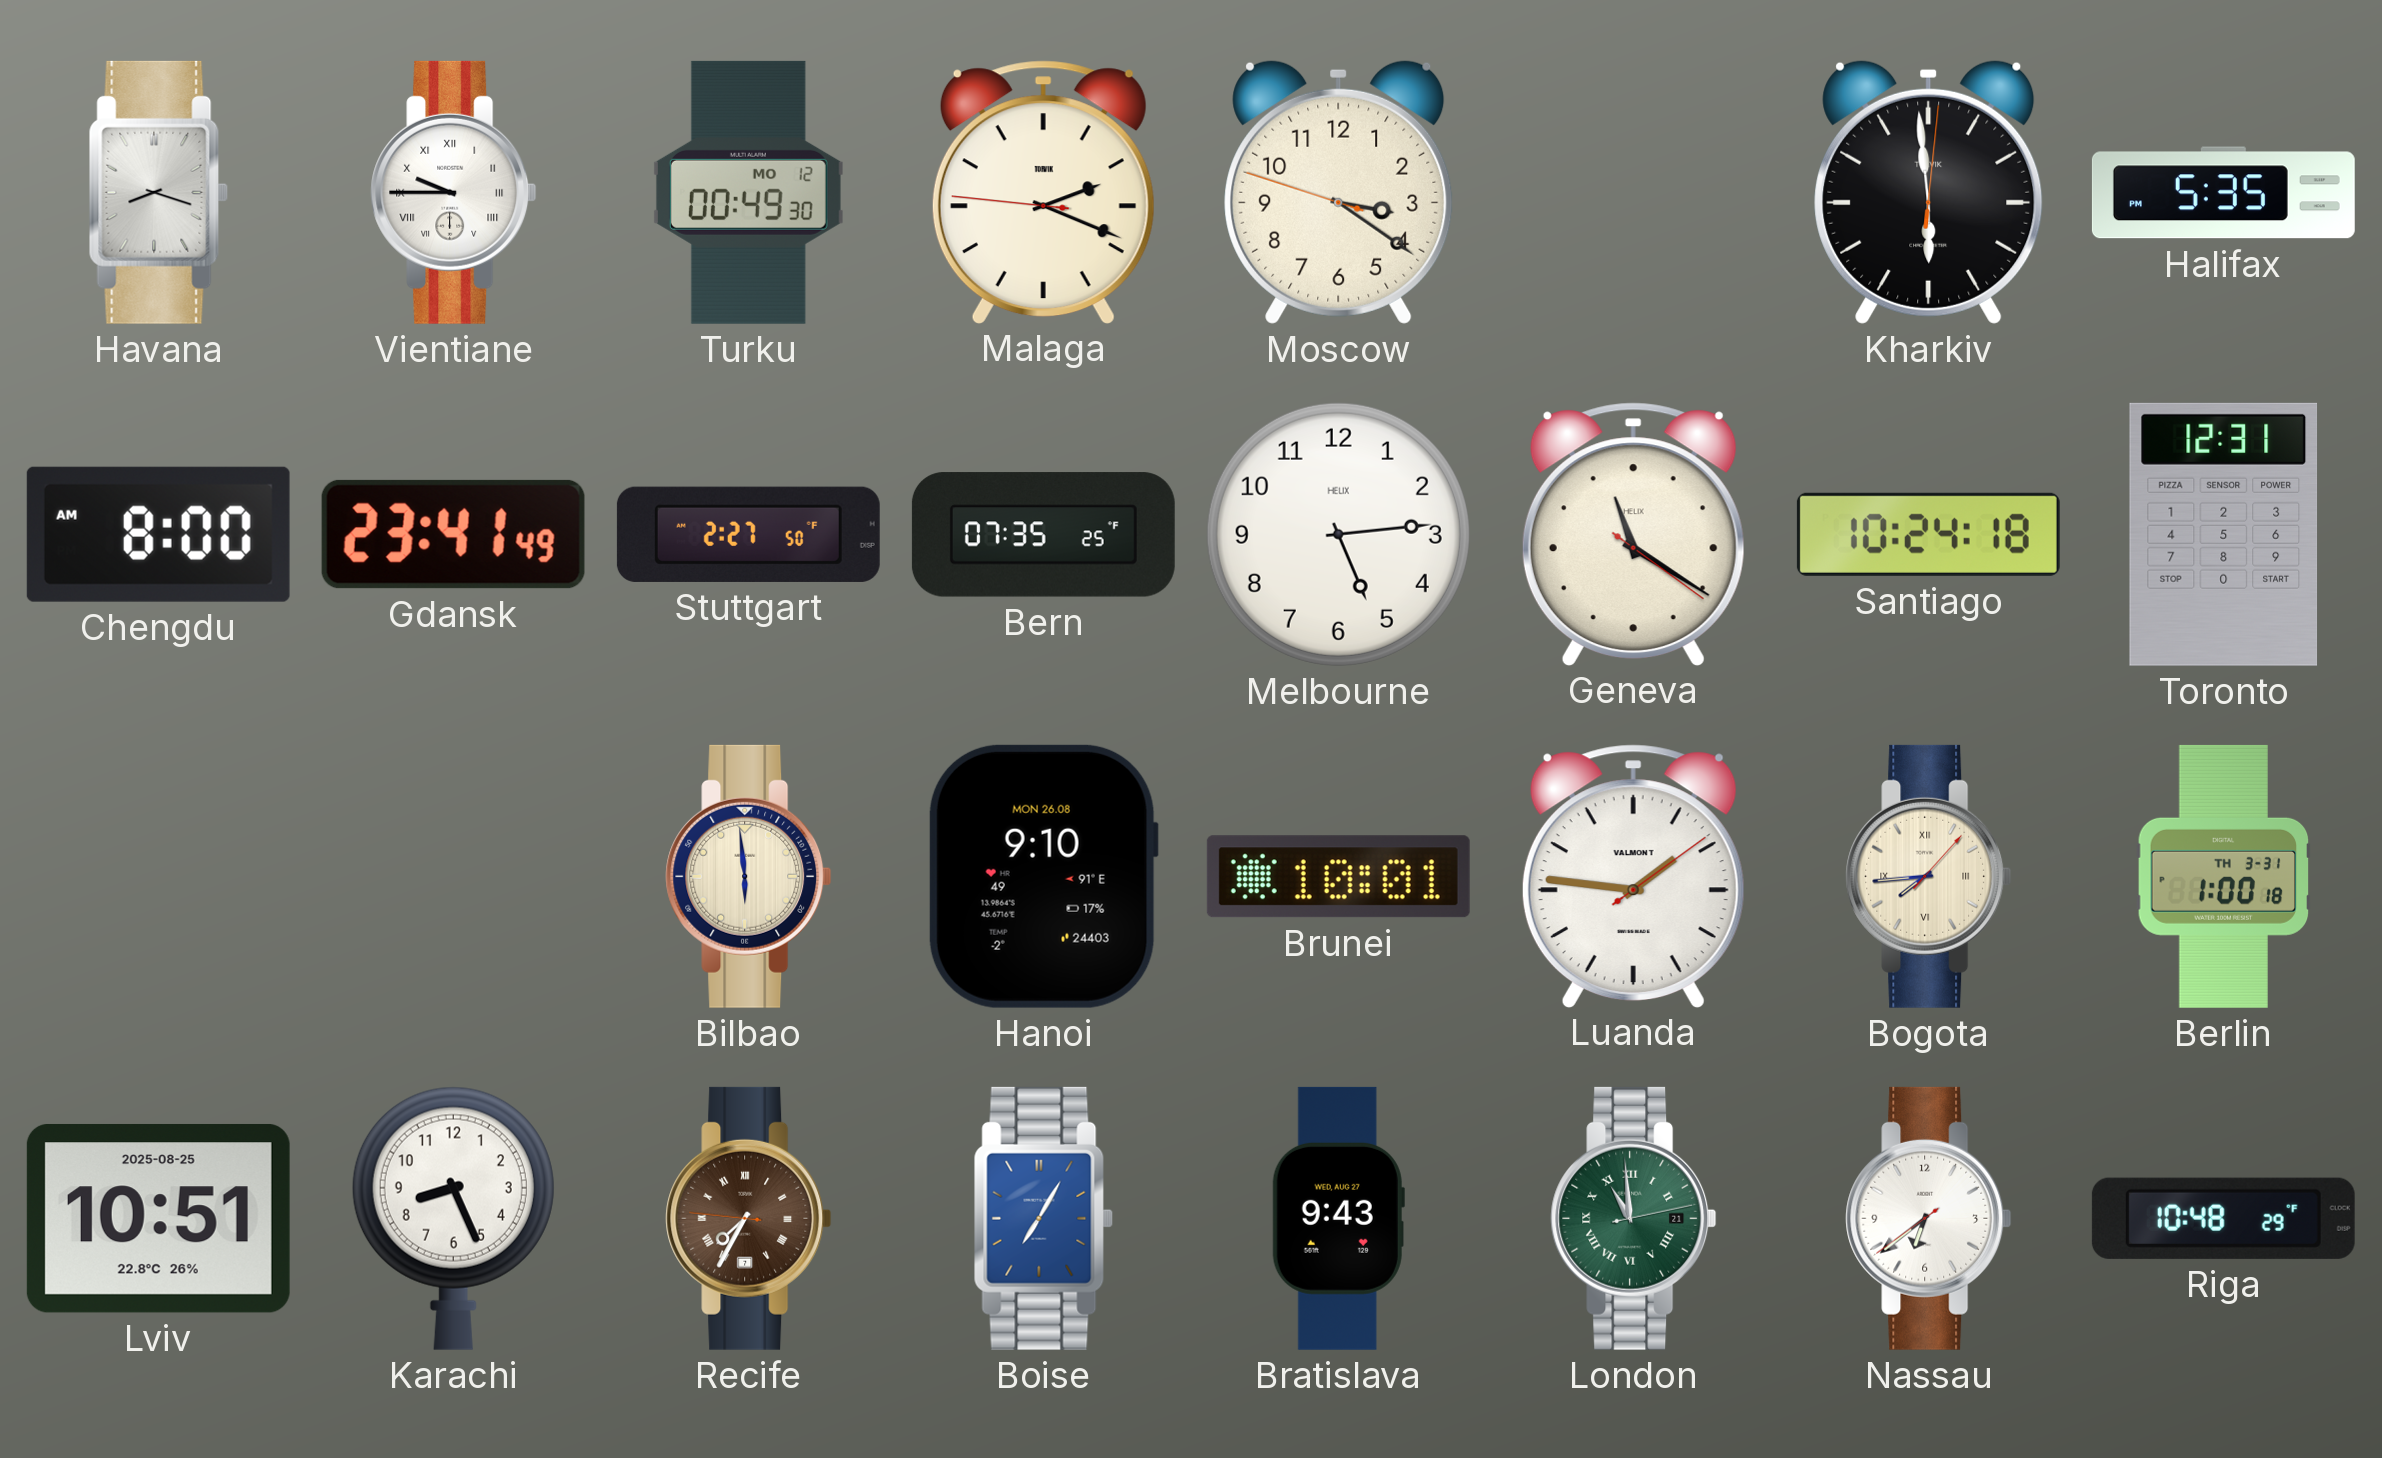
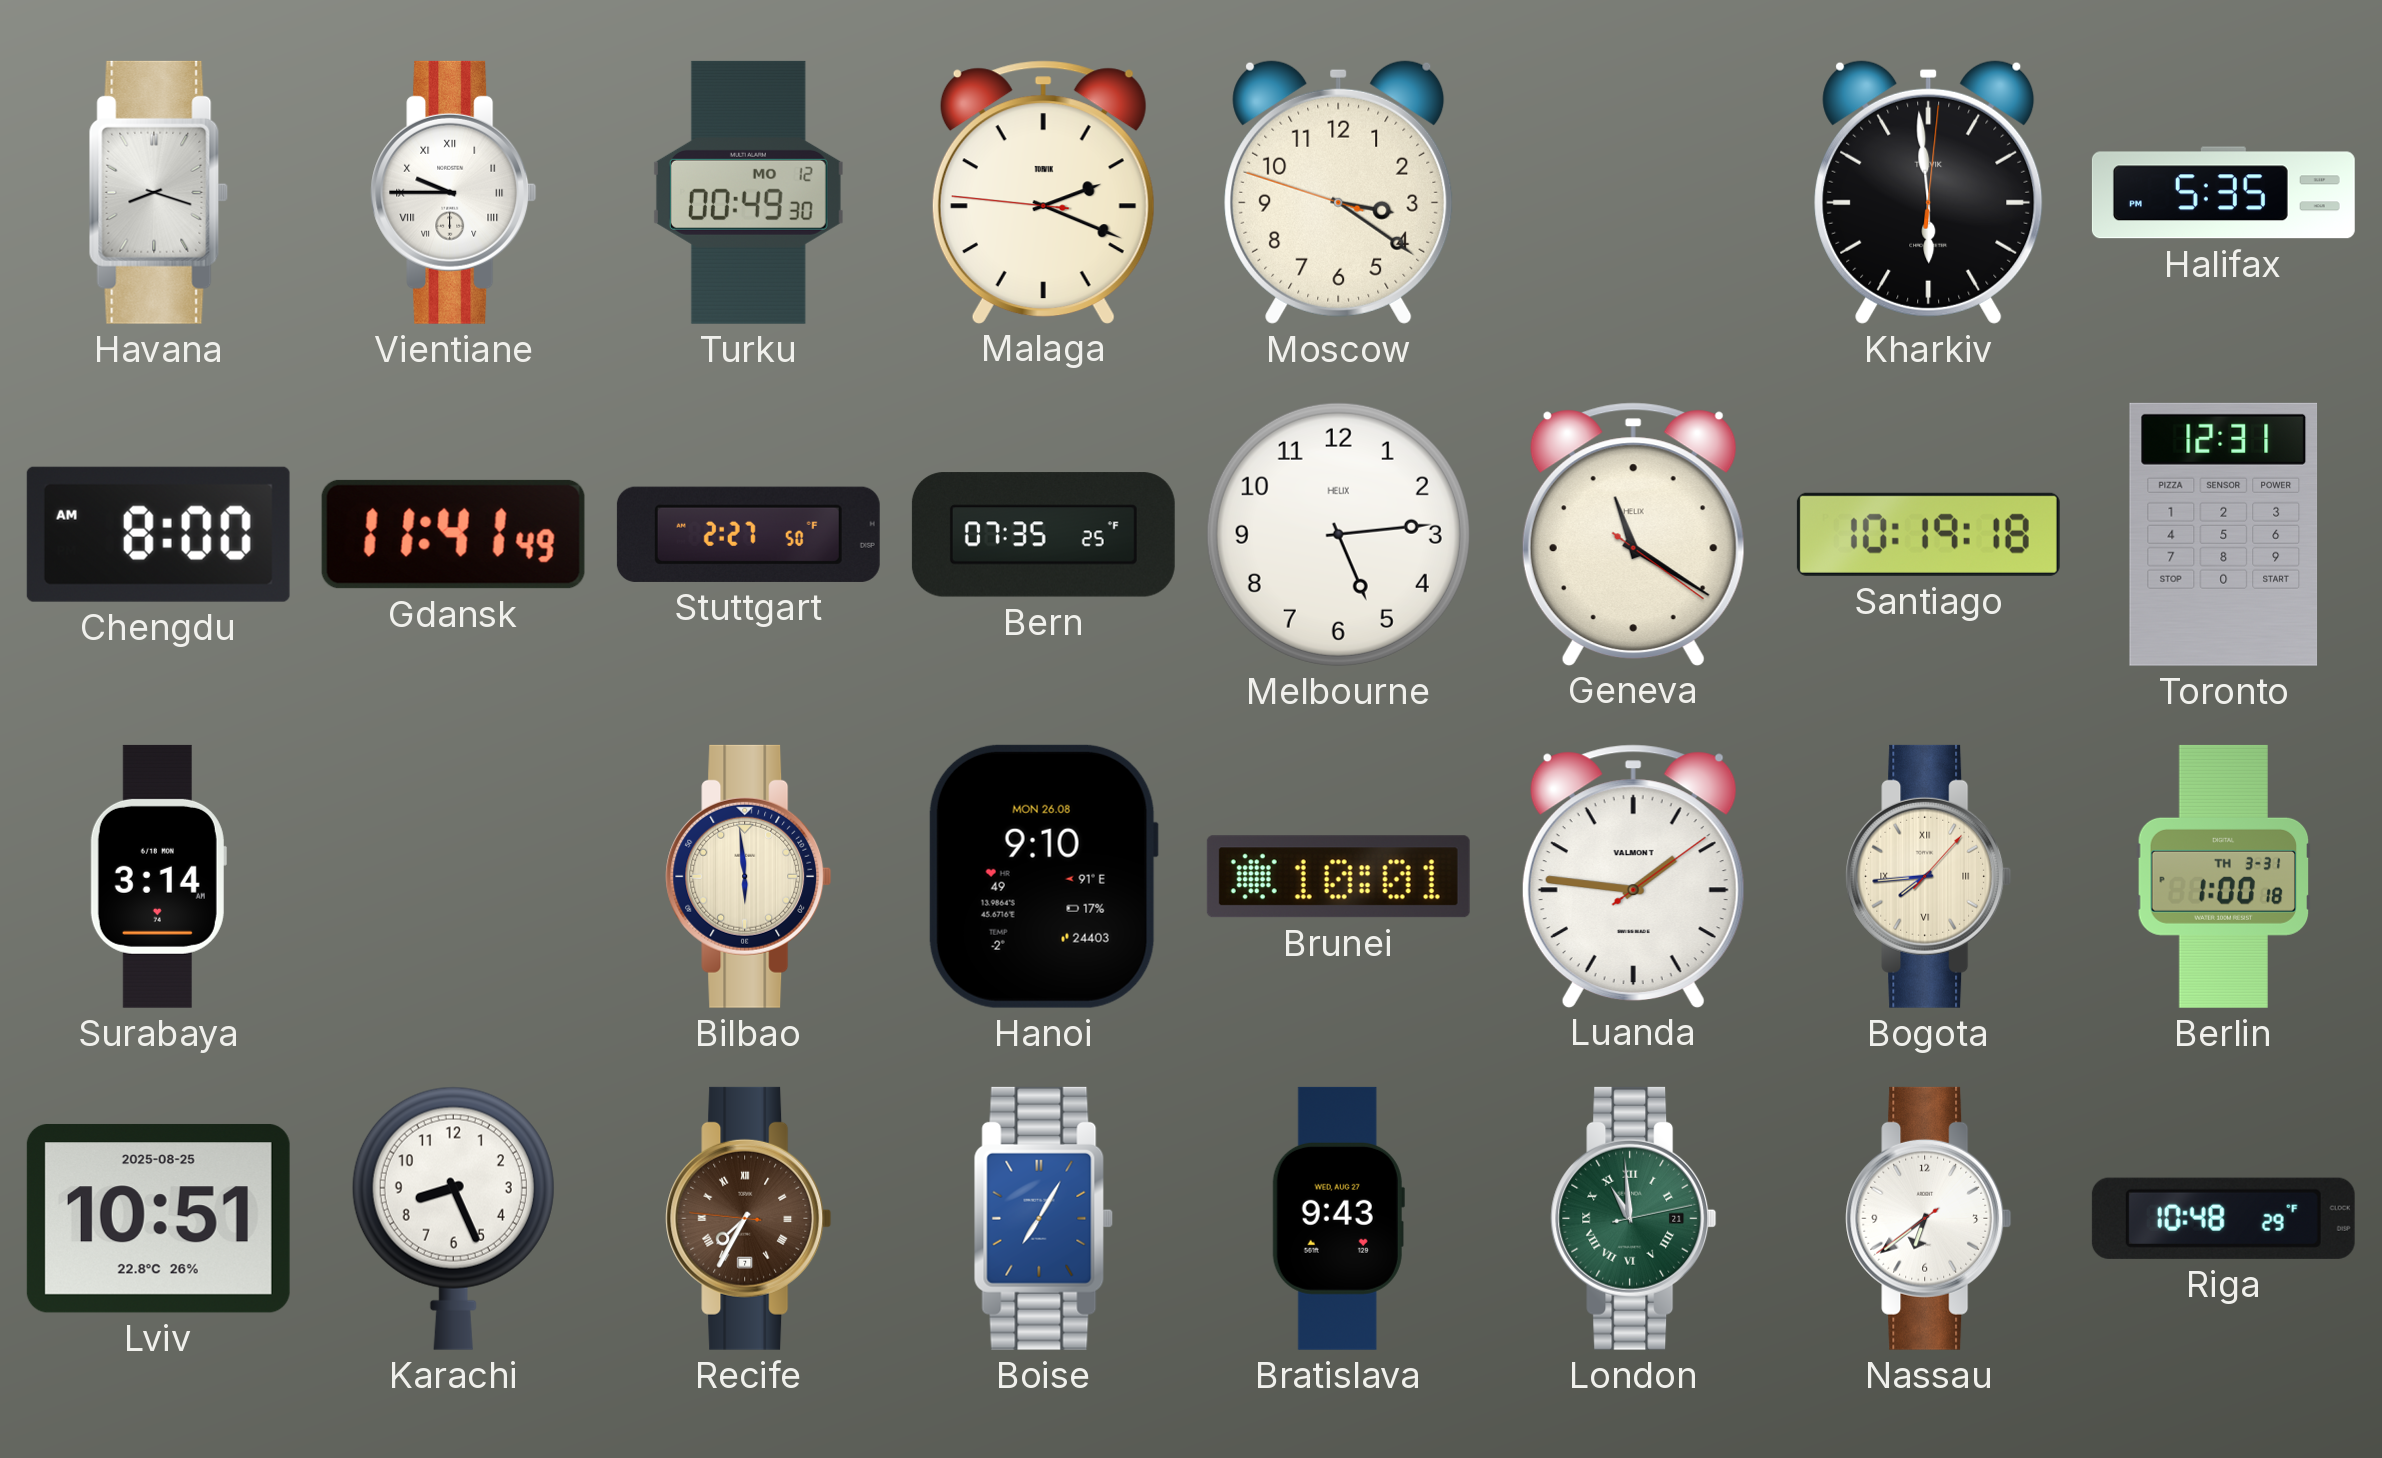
Gdansk: 23:41 -> 11:41 (453, 534)
Santiago: 10:24 -> 10:19 (1928, 534)
Surabaya: none -> 3:14 (158, 876)
